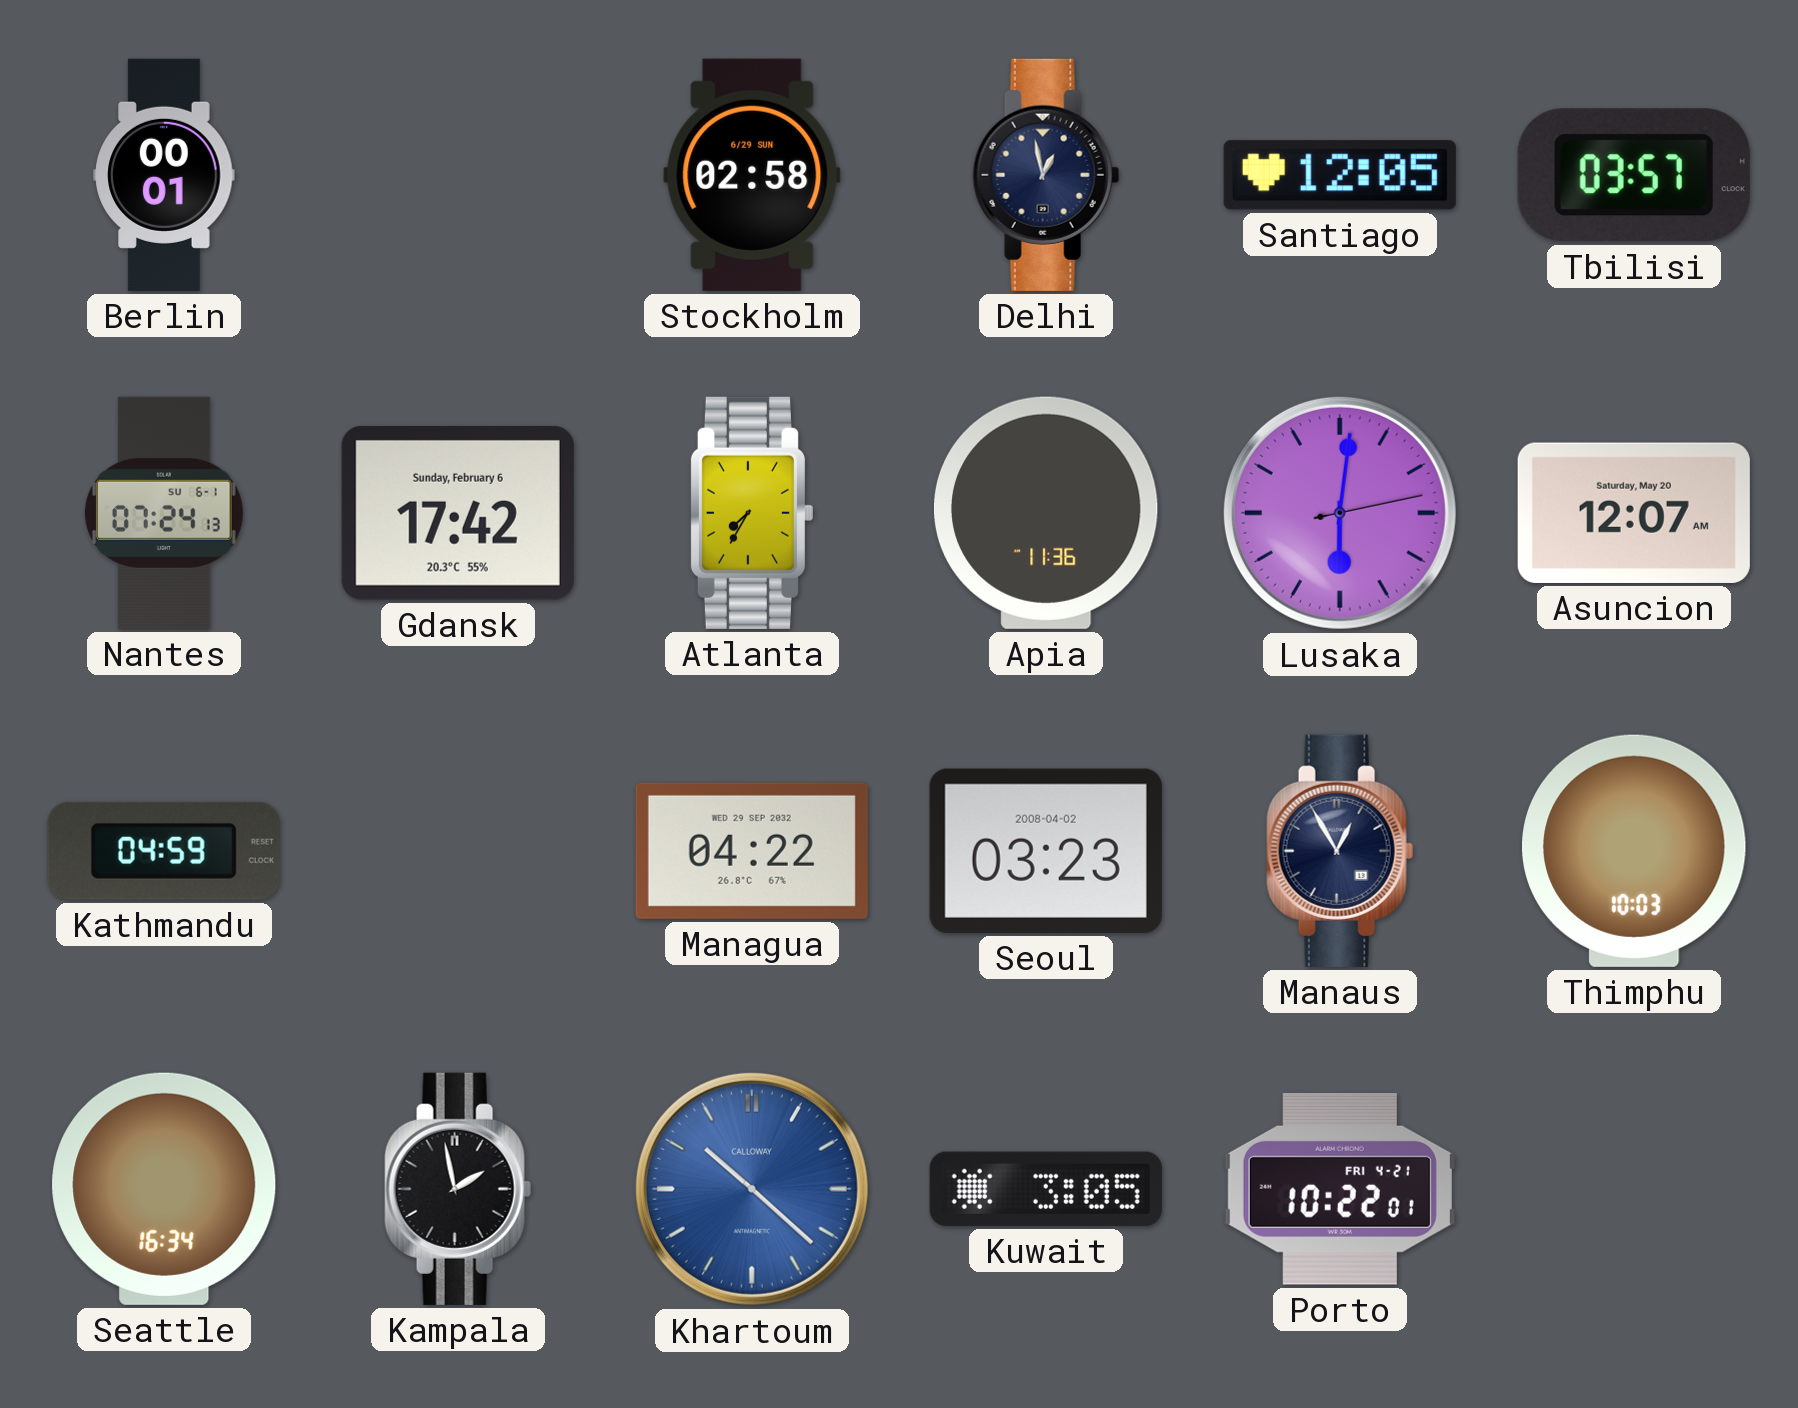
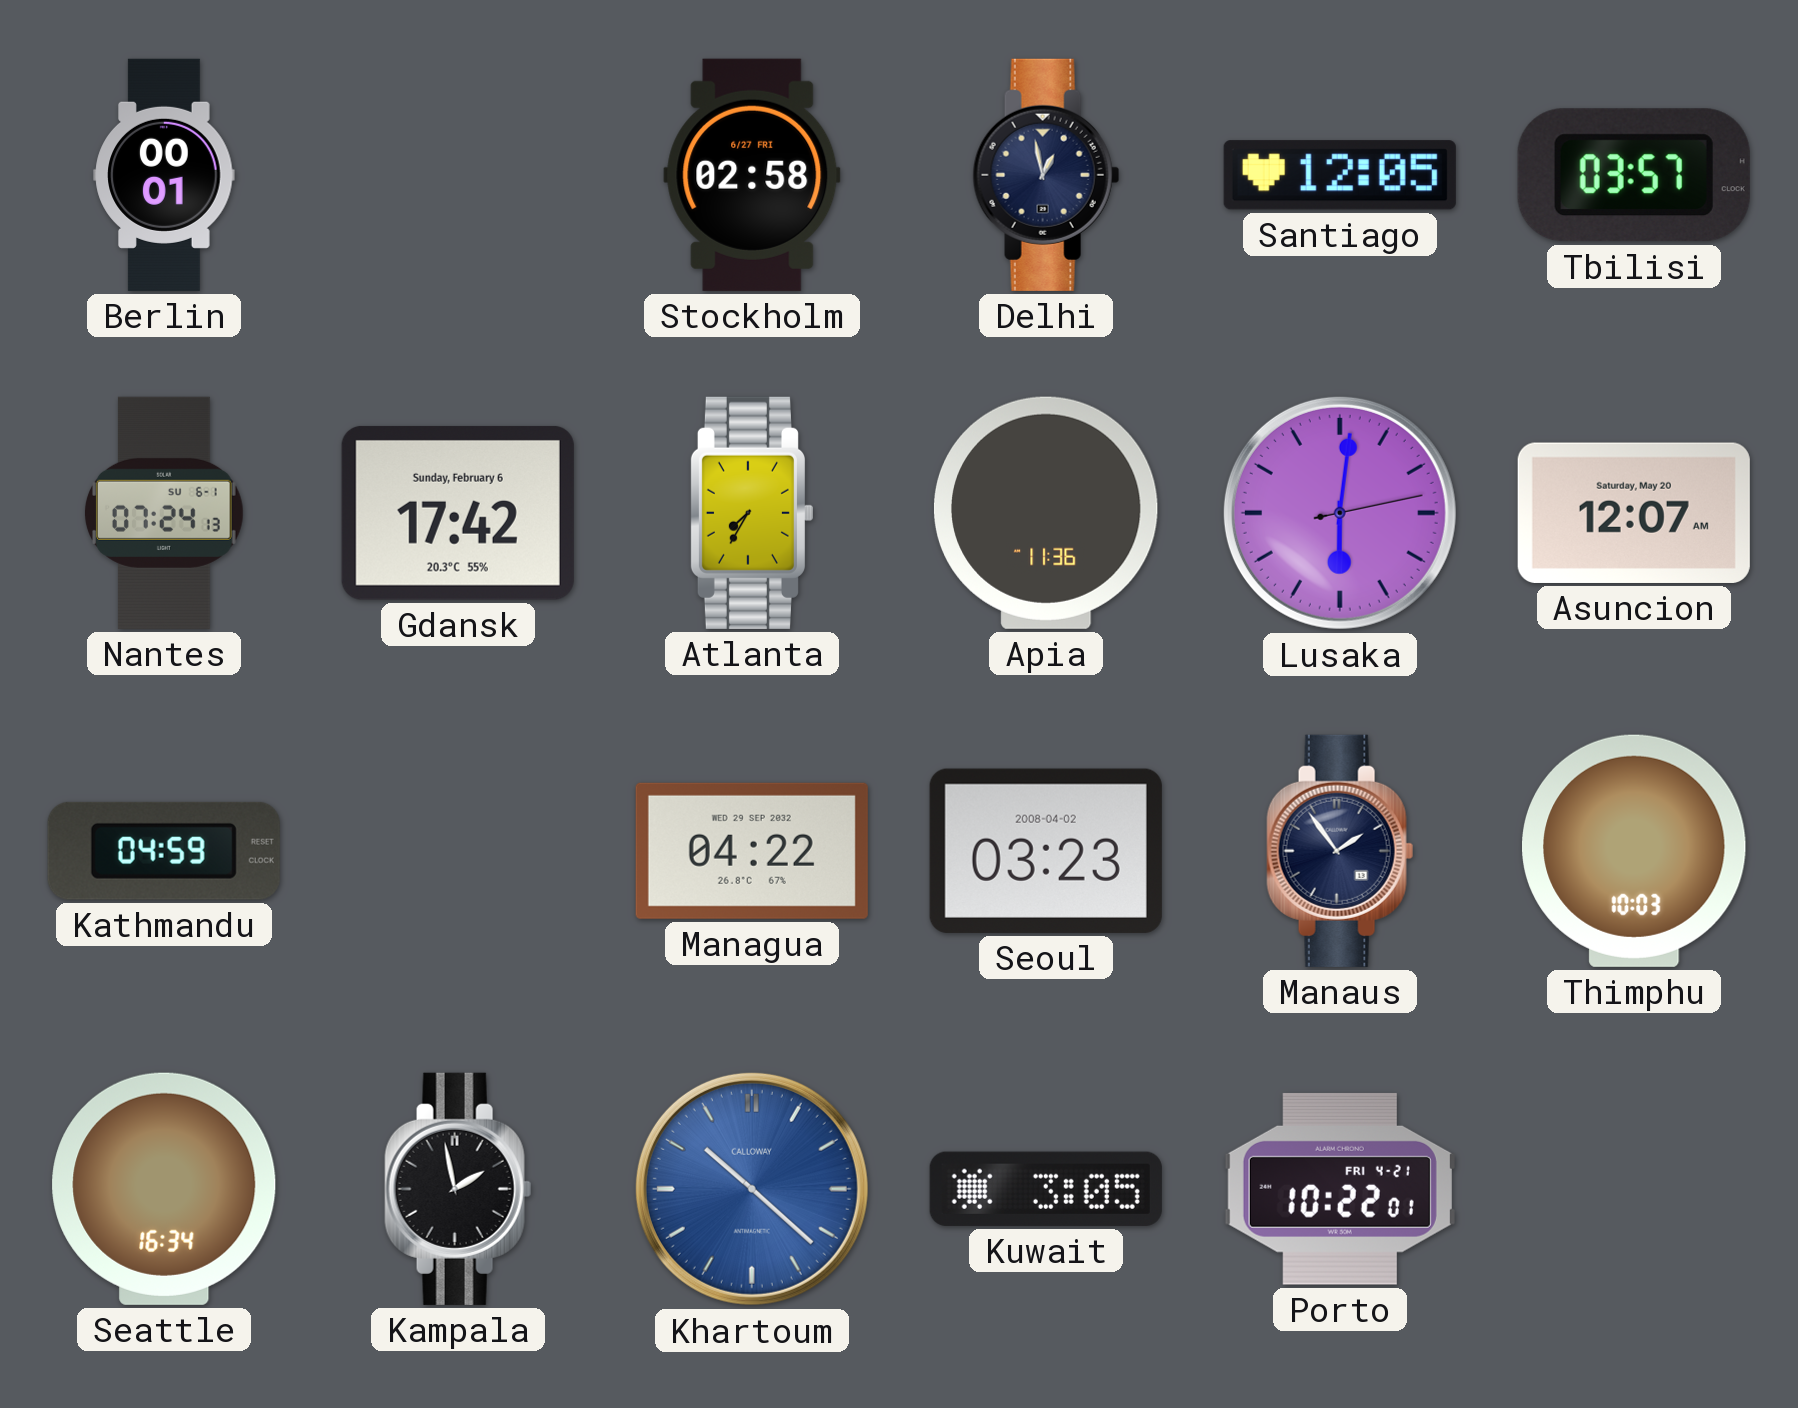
Stockholm date: 6/29 SUN -> 6/27 FRI (752, 175)
Manaus: 12:55 -> 1:54 (1340, 851)
